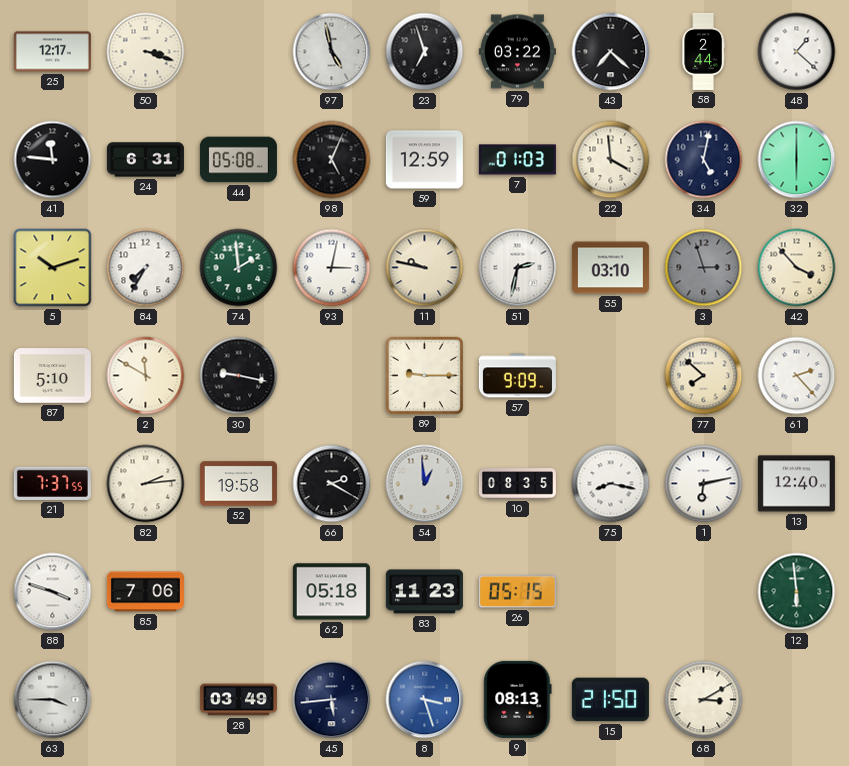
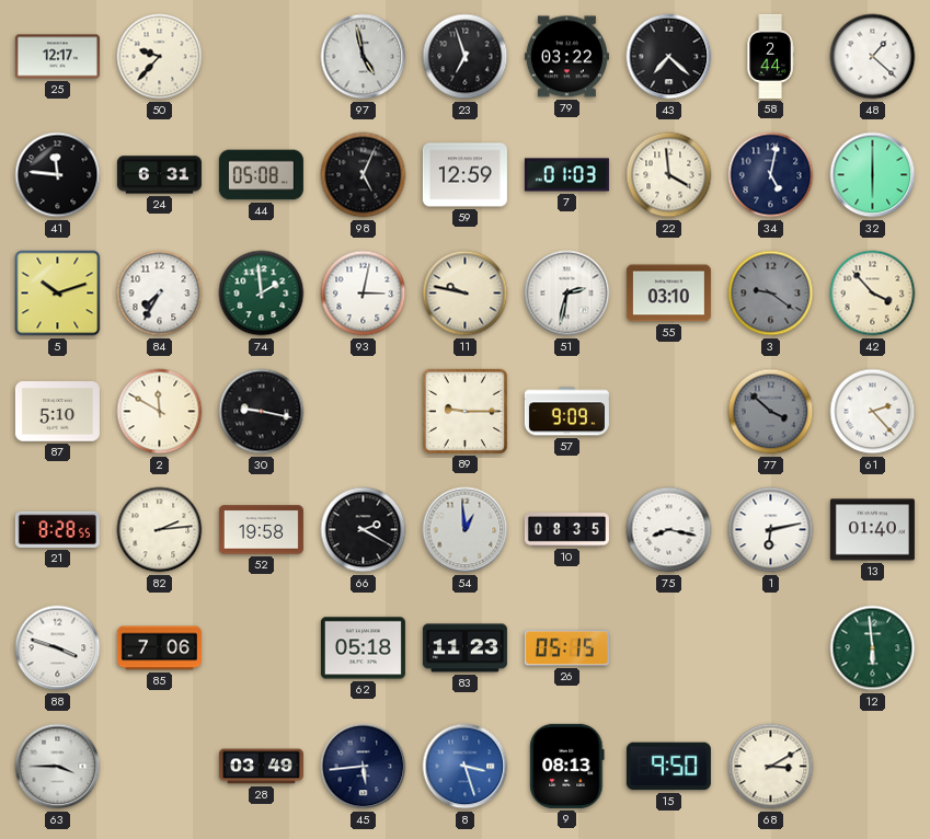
50: 3:18 -> 9:37 (160, 57)
3: 2:57 -> 9:21 (771, 294)
77: 7:52 -> 3:52 (771, 412)
77 dial: cream -> grey (771, 412)
21: 7:37 -> 8:28 (57, 529)
13: 12:40 -> 01:40 (872, 530)
15: 21:50 -> 9:50 (668, 767)
